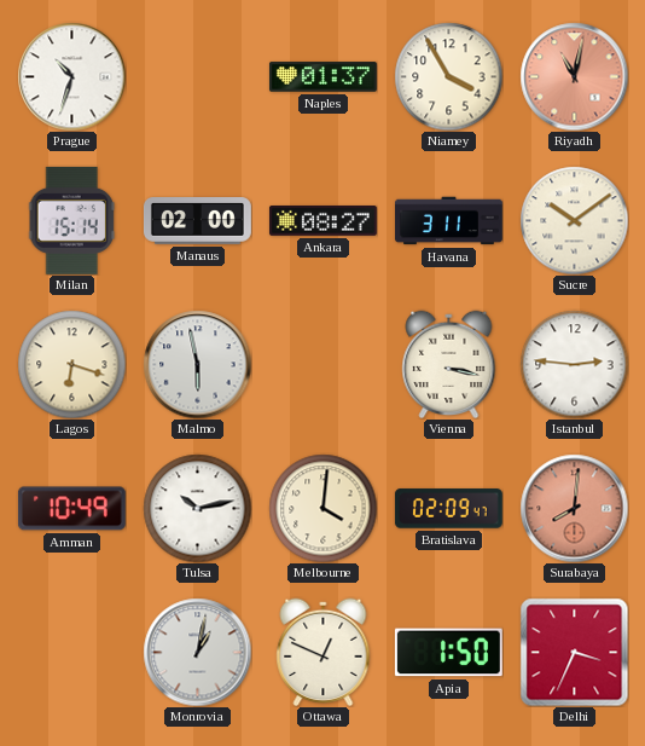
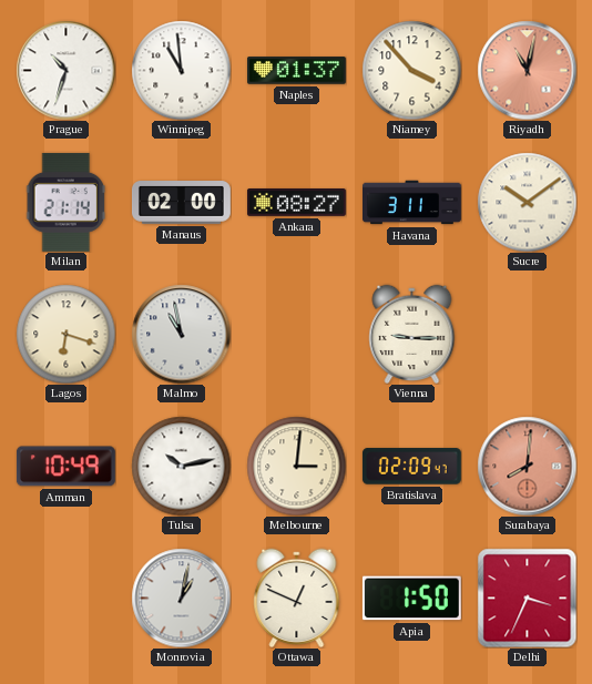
Winnipeg: none -> 10:59 (181, 70)
Niamey: 3:55 -> 3:53 (411, 70)
Milan: 15:14 -> 21:14 (65, 202)
Malmo: 5:58 -> 10:58 (181, 334)
Vienna: 3:17 -> 9:15 (412, 334)
Istanbul: 2:46 -> none (574, 364)
Melbourne: 4:01 -> 3:01 (296, 466)
